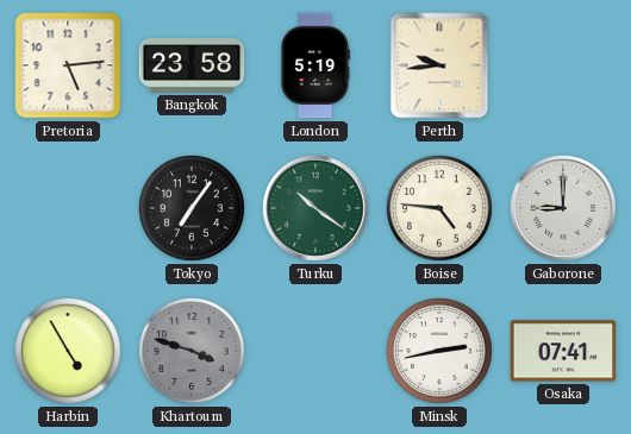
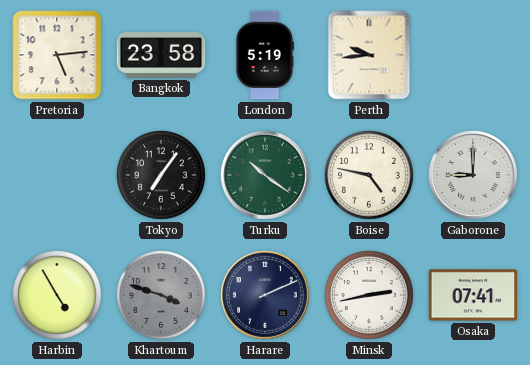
Boise: 4:46 -> 4:47 (370, 176)
Harare: none -> 2:11 (266, 296)
